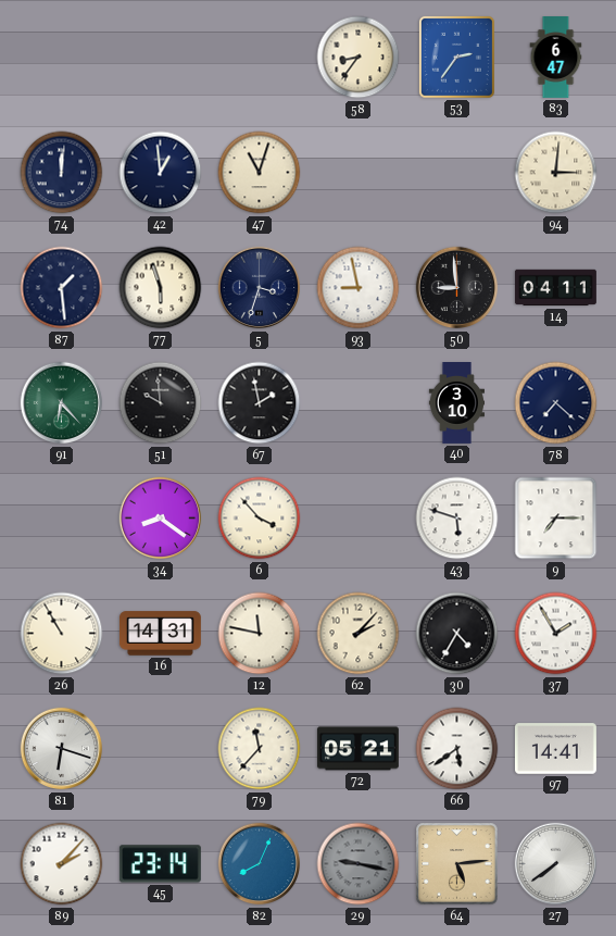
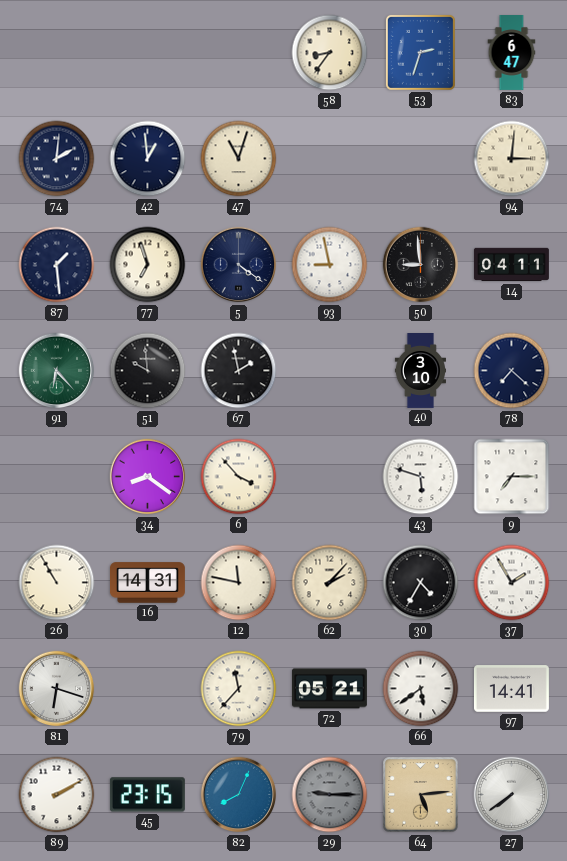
53: 2:36 -> 2:33 (420, 52)
74: 12:01 -> 2:01 (57, 159)
77: 5:57 -> 6:57 (148, 265)
5: 3:33 -> 4:21 (239, 265)
89: 2:07 -> 2:10 (57, 795)
45: 23:14 -> 23:15 (147, 795)
29: 9:17 -> 9:15 (330, 795)
